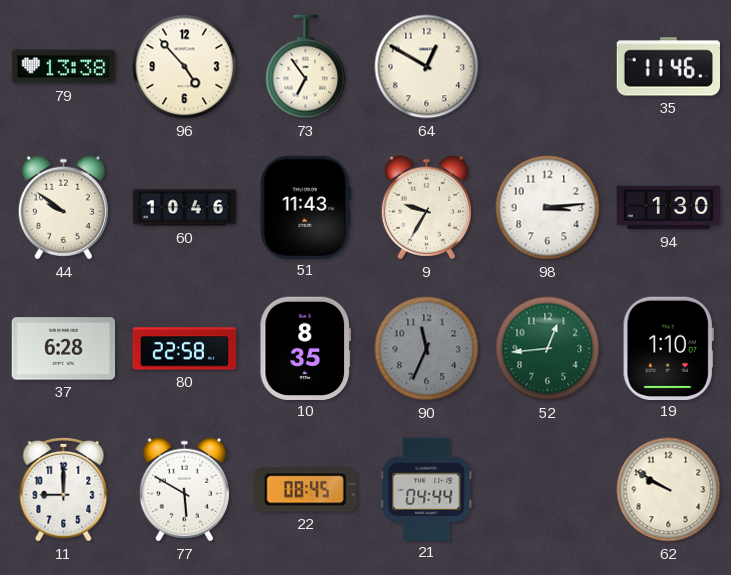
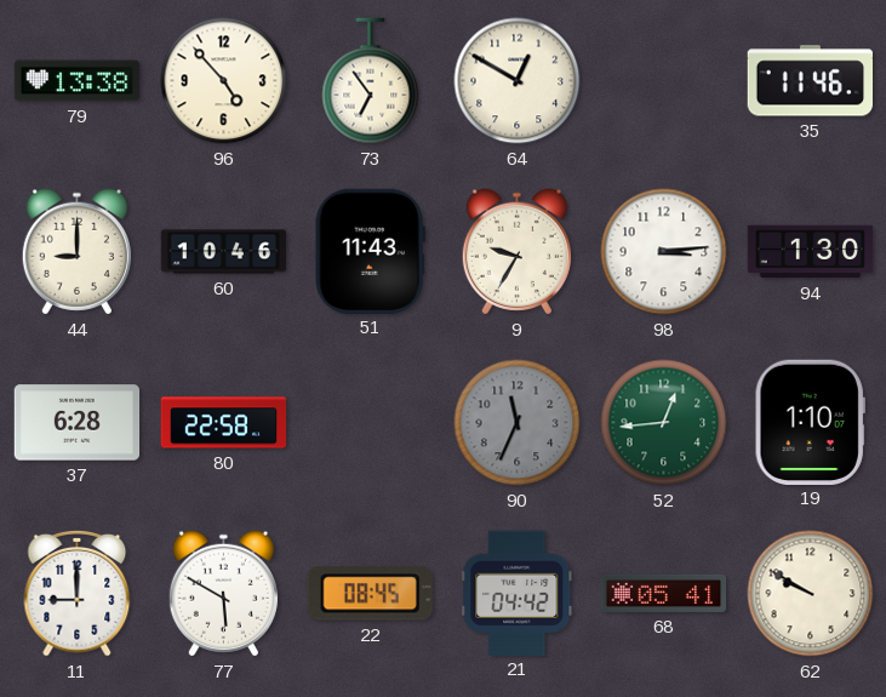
44: 9:51 -> 9:00 (76, 252)
10: 8:35 -> none (305, 348)
21: 04:44 -> 04:42 (518, 593)
68: none -> 05:41 (664, 593)
